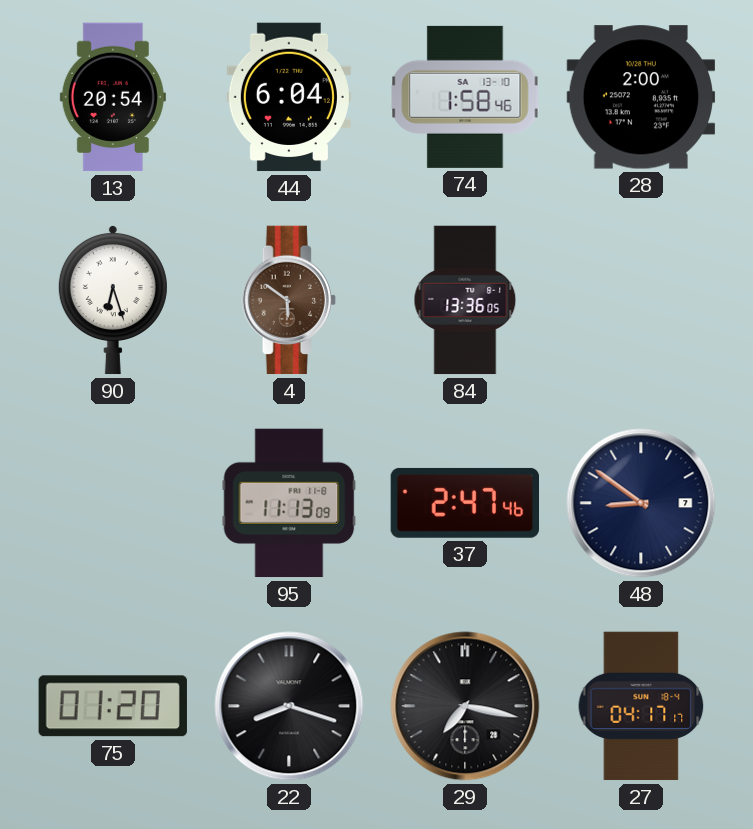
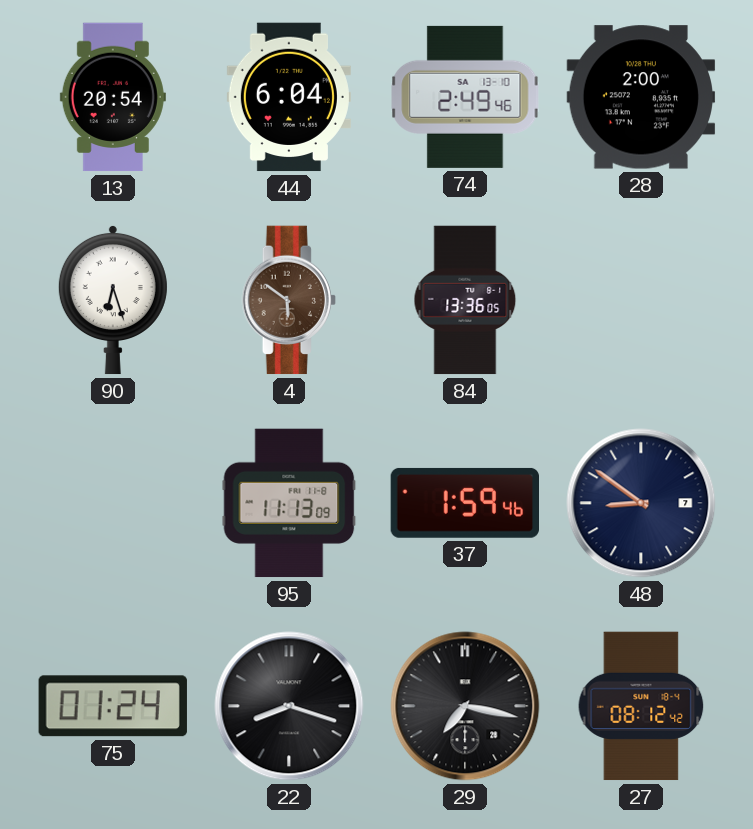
74: 1:58 -> 2:49 (465, 97)
37: 2:47 -> 1:59 (464, 503)
75: 01:20 -> 01:24 (113, 706)
27: 04:17 -> 08:12 (641, 706)
